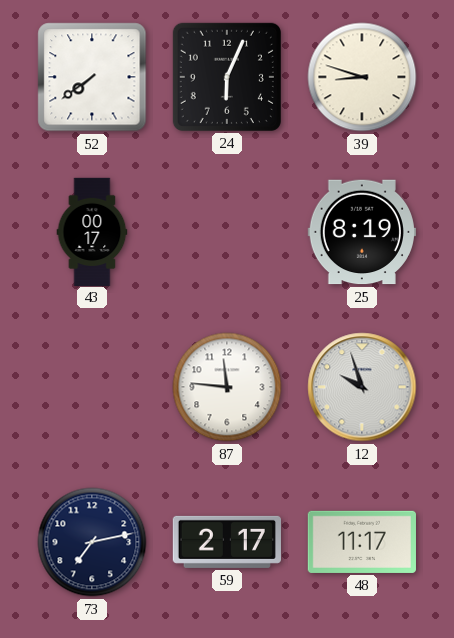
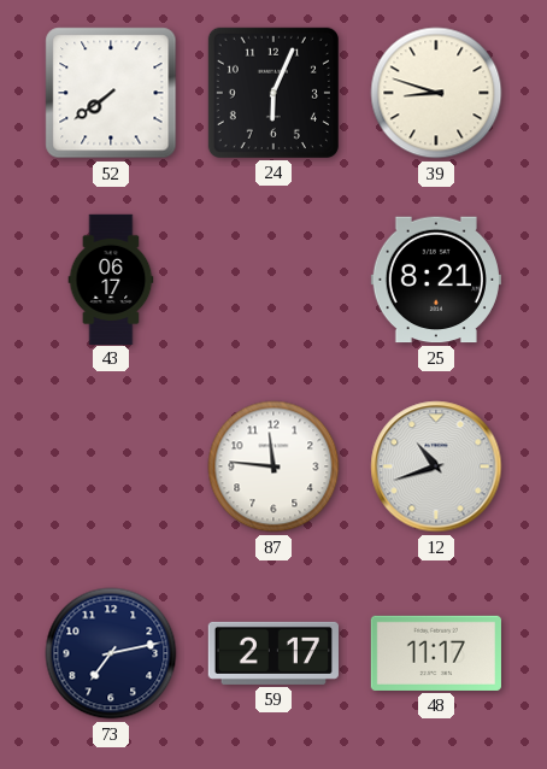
43: 00:17 -> 06:17 (111, 278)
25: 8:19 -> 8:21 (436, 280)
12: 9:57 -> 10:42 (436, 466)
